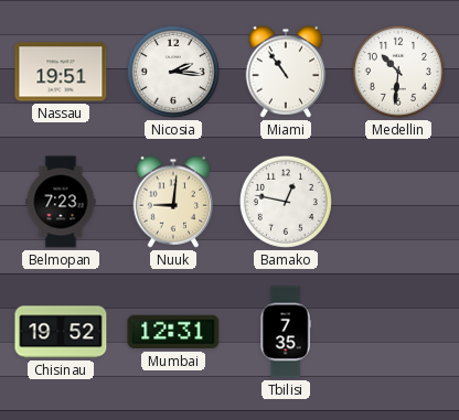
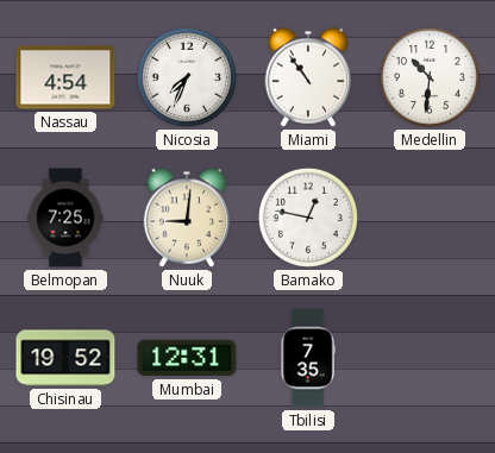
Nassau: 19:51 -> 4:54 (65, 77)
Nicosia: 2:16 -> 7:34 (187, 77)
Belmopan: 7:23 -> 7:25 (65, 218)
